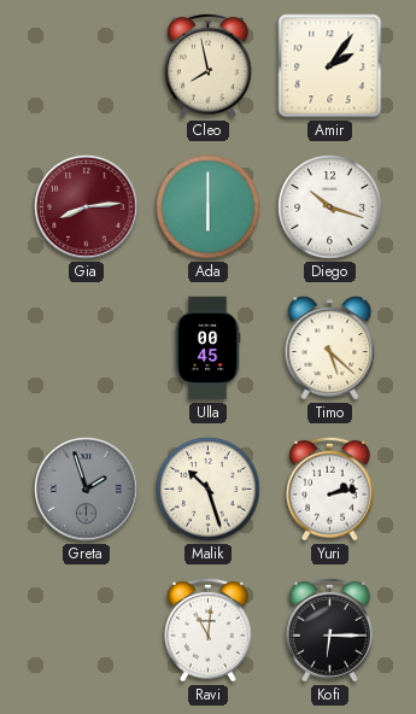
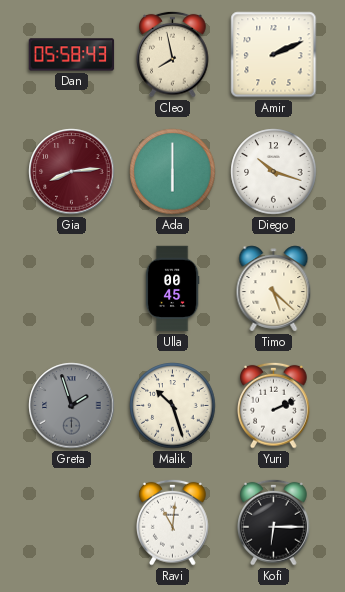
Dan: none -> 05:58 (72, 55)
Amir: 2:06 -> 2:11 (274, 55)
Yuri: 2:13 -> 2:11 (274, 405)
